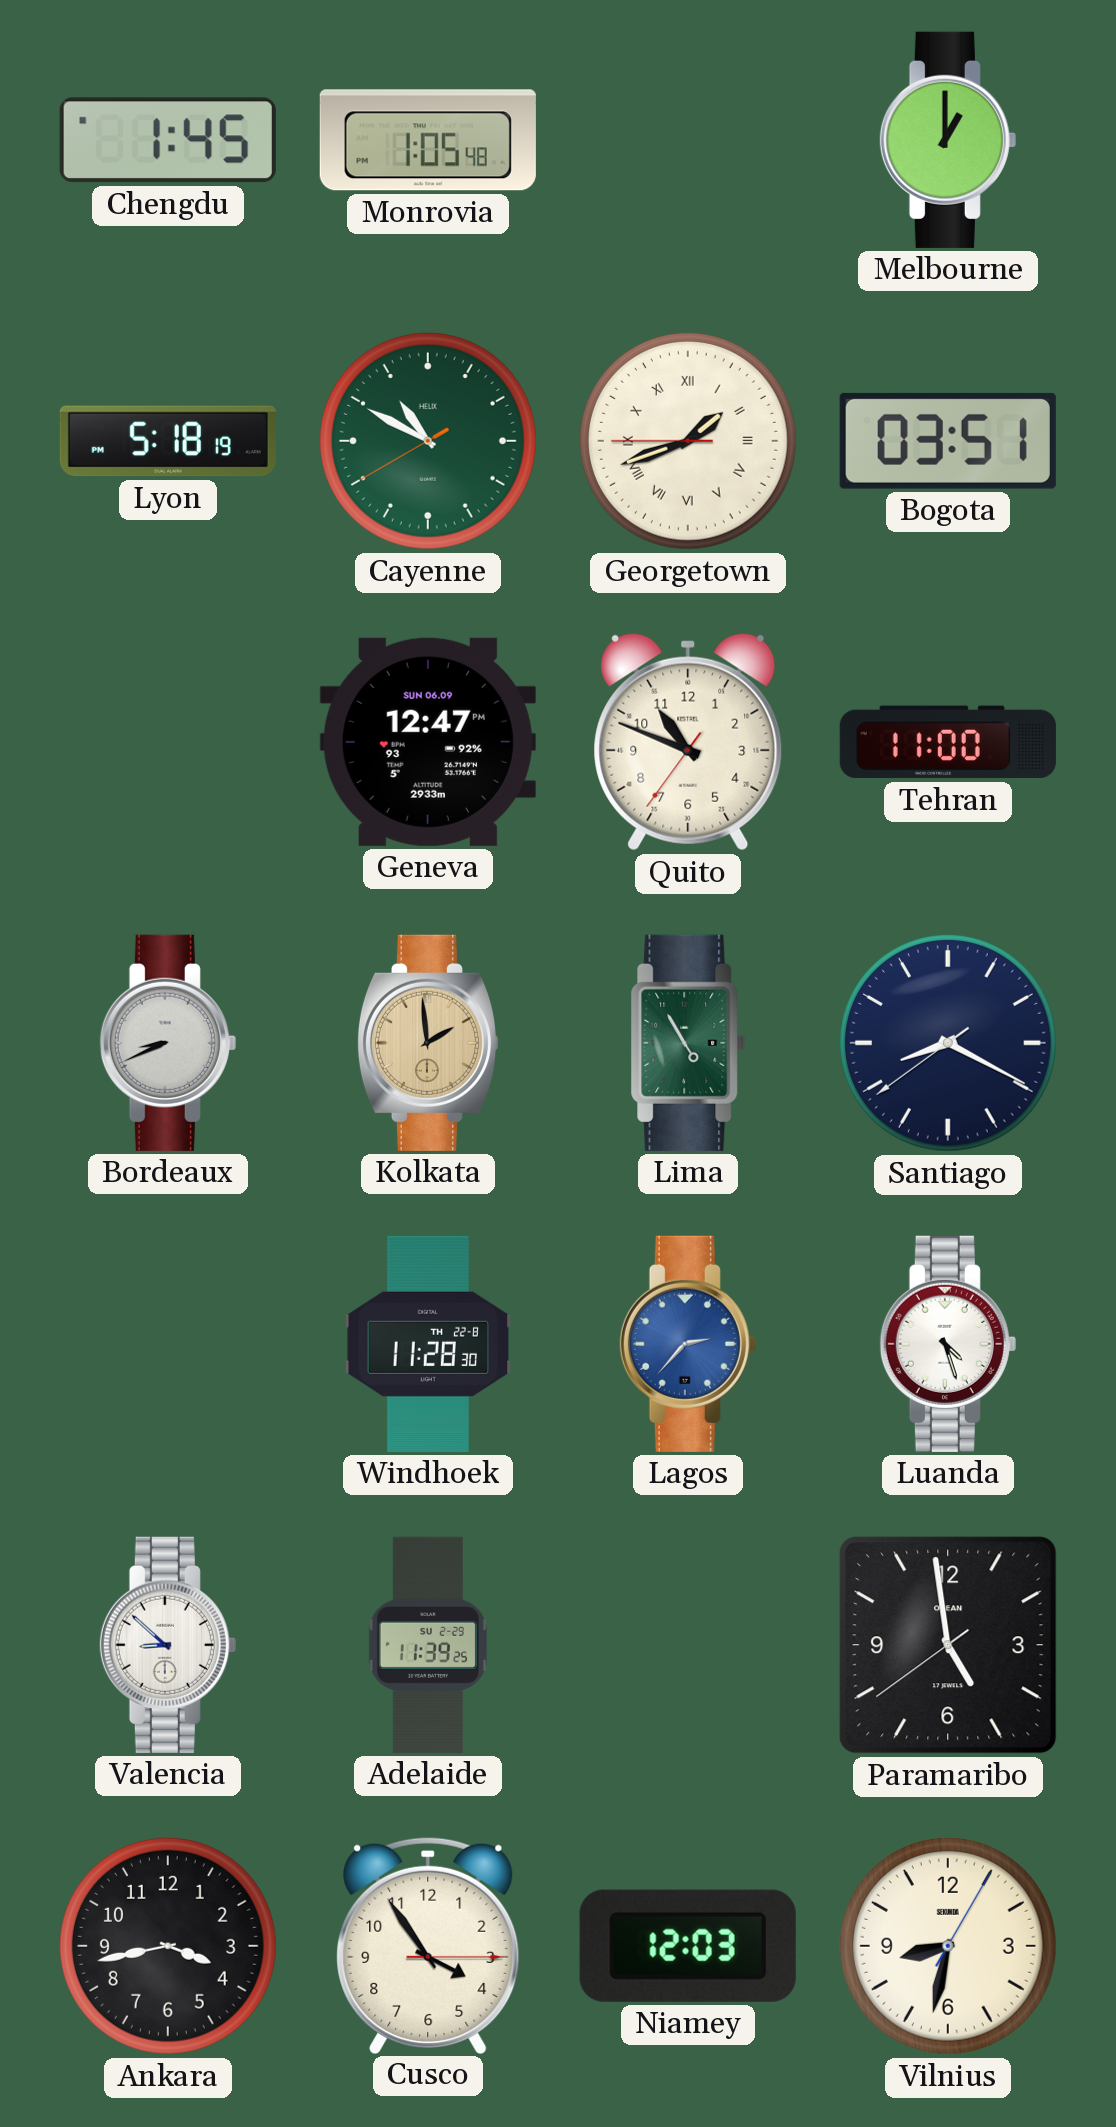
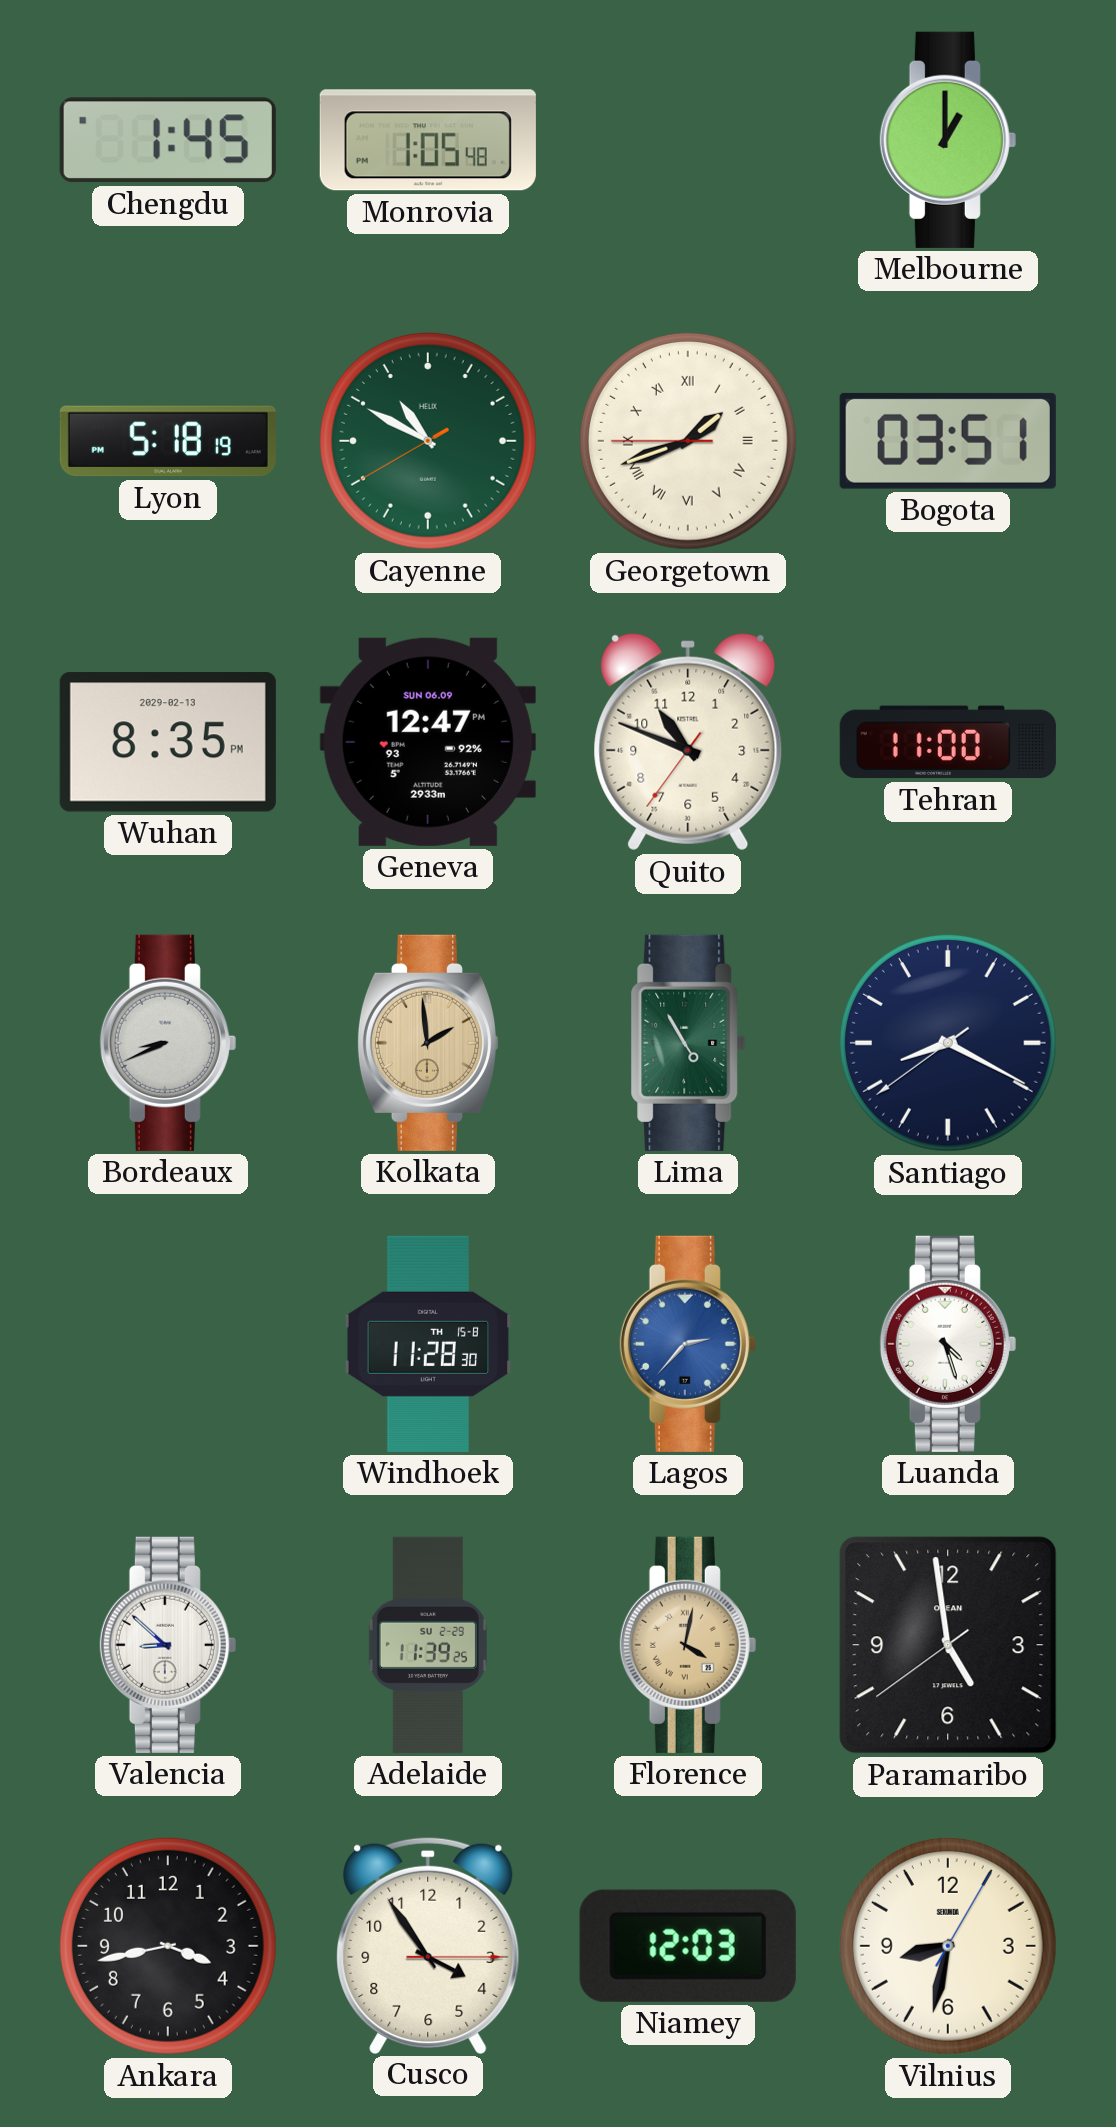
Wuhan: none -> 8:35 (168, 742)
Windhoek date: TH 22-8 -> TH 15-8 (428, 1344)
Florence: none -> 4:02 (688, 1645)
